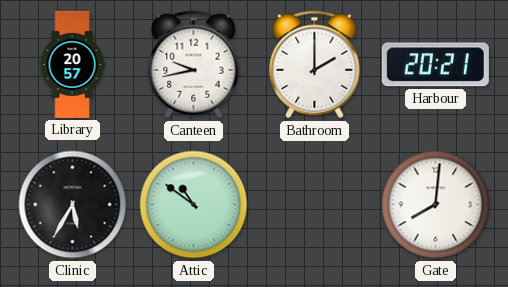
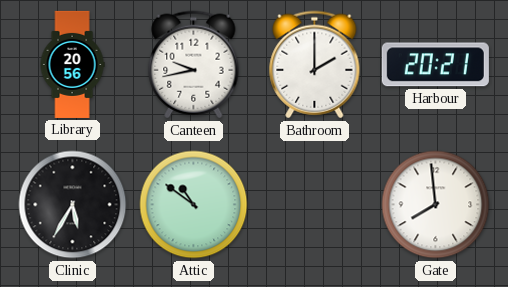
Library: 20:57 -> 20:56 (72, 64)
Gate: 8:01 -> 7:59 (436, 205)
